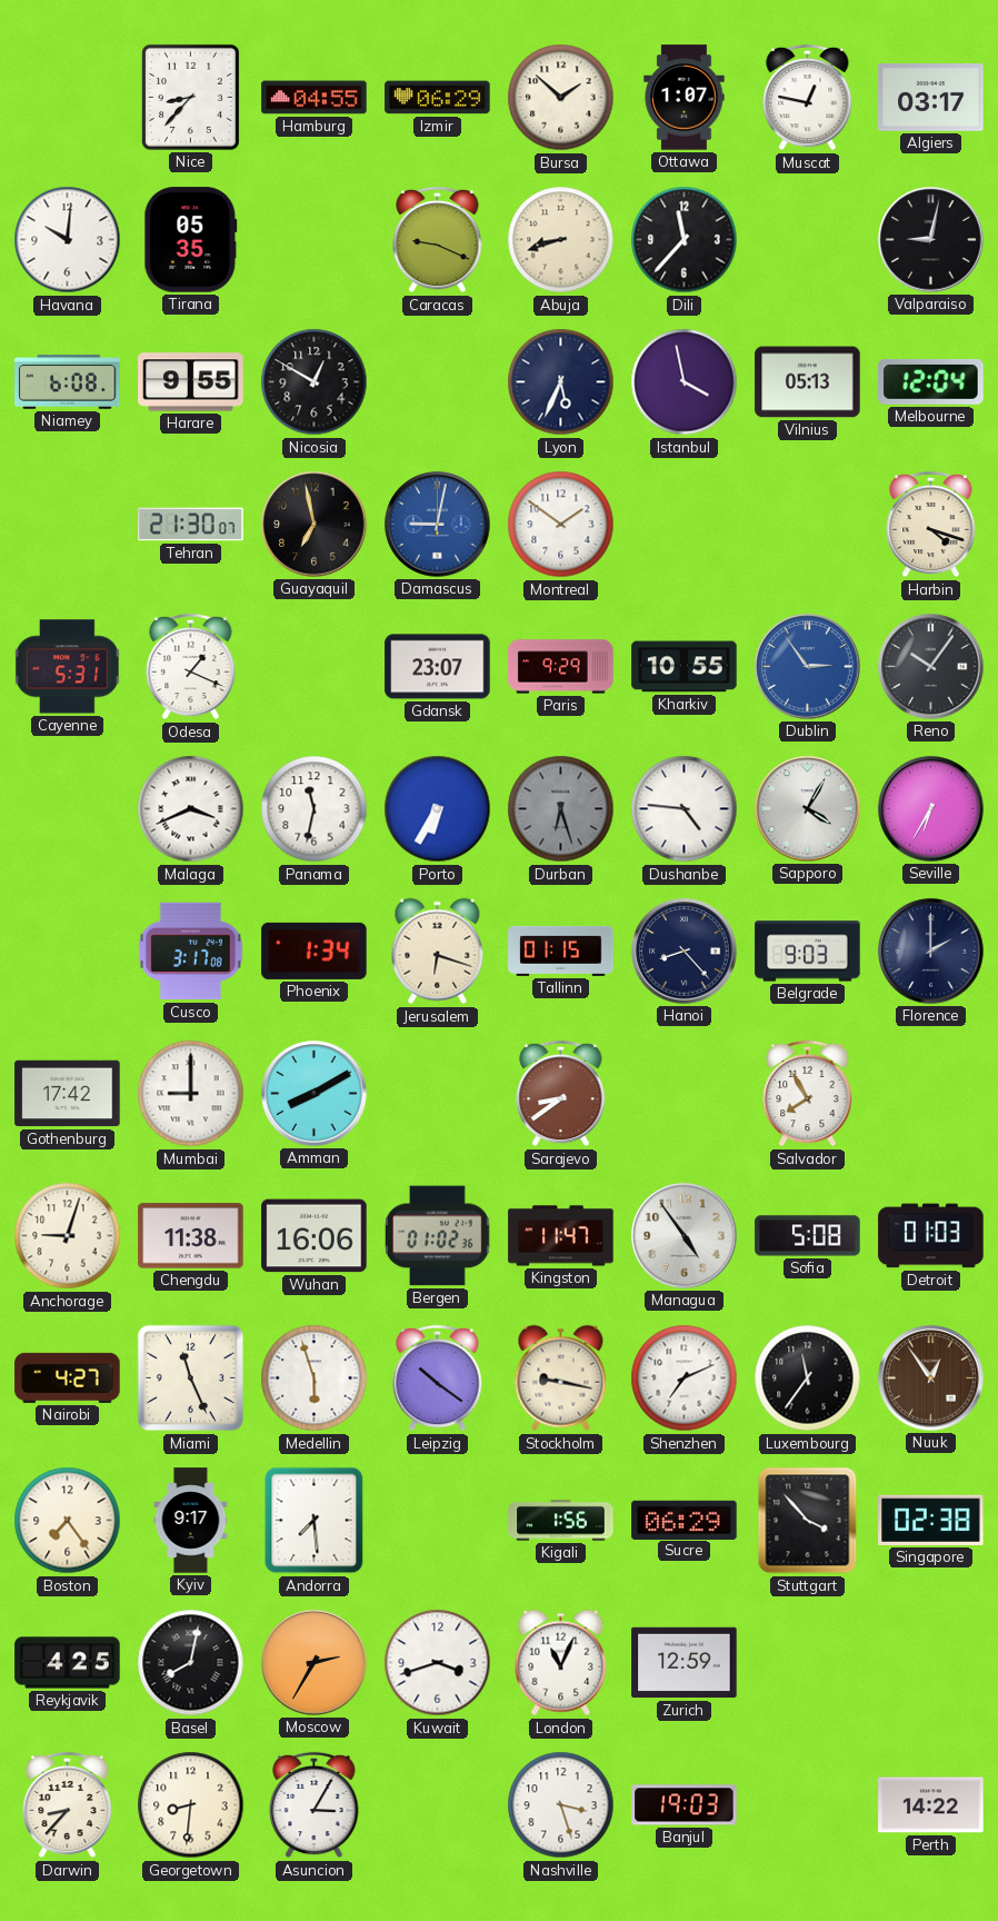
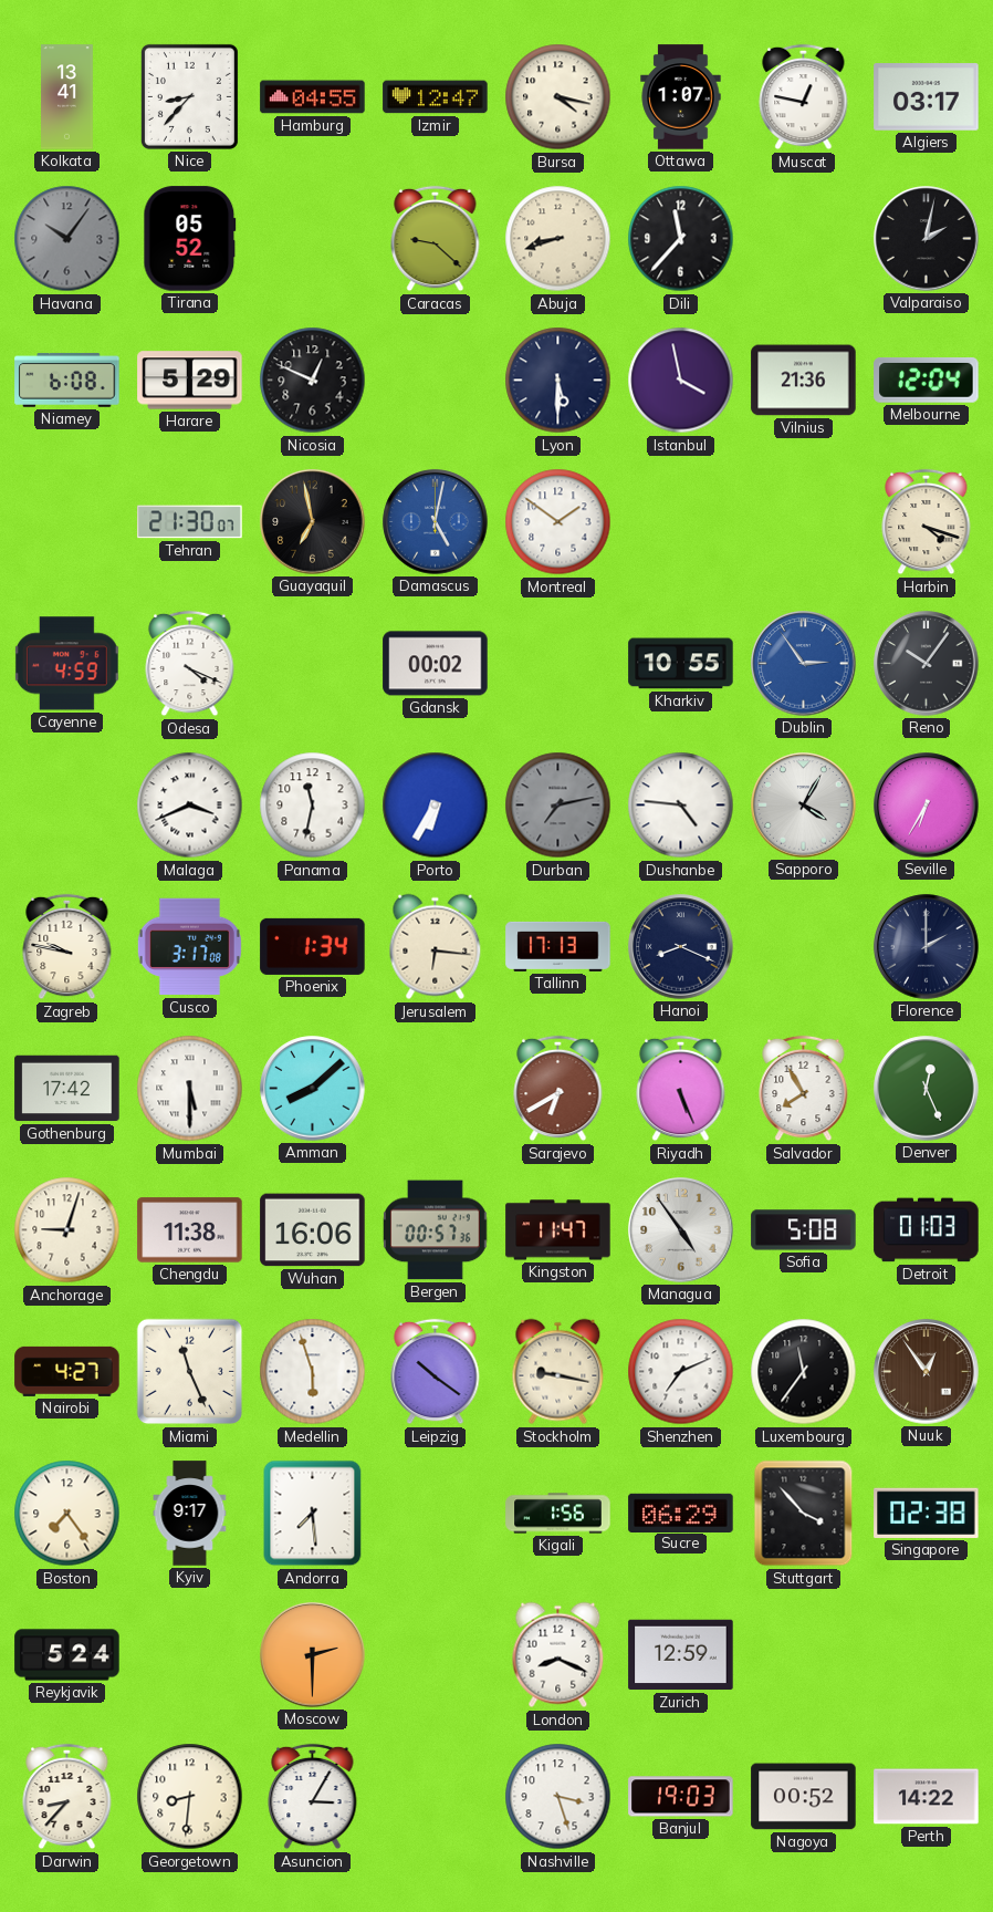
Kolkata: none -> 13:41 (67, 97)
Izmir: 06:29 -> 12:47 (436, 97)
Bursa: 1:52 -> 4:17 (558, 97)
Havana: 10:01 -> 10:06 (67, 239)
Havana dial: white -> grey (67, 239)
Tirana: 05:35 -> 05:52 (190, 239)
Caracas: 9:19 -> 9:22 (436, 239)
Valparaiso: 9:02 -> 2:02 (927, 239)
Harare: 9:55 -> 5:29 (190, 381)
Nicosia: 12:50 -> 12:49 (313, 381)
Lyon: 5:34 -> 5:30 (558, 381)
Vilnius: 05:13 -> 21:36 (804, 381)
Damascus: 9:02 -> 5:02 (436, 522)
Cayenne: 5:31 -> 4:59 (66, 664)
Odesa: 1:19 -> 4:19 (190, 664)
Gdansk: 23:07 -> 00:02 (436, 664)
Paris: 9:29 -> none (561, 667)
Durban: 6:27 -> 7:13 (558, 806)
Zagreb: none -> 9:47 (67, 947)
Jerusalem: 6:18 -> 6:16 (436, 947)
Tallinn: 01:15 -> 17:13 (558, 946)
Hanoi: 8:23 -> 8:19 (681, 947)
Belgrade: 9:03 -> none (808, 952)
Mumbai: 9:00 -> 5:30 (190, 1089)
Amman: 8:10 -> 8:08 (313, 1089)
Sarajevo: 8:39 -> 6:40 (558, 1089)
Riyadh: none -> 5:26 (681, 1089)
Denver: none -> 12:26 (927, 1089)
Bergen: 01:02 -> 00:57 (436, 1230)
Reykjavik: 4:25 -> 5:24 (67, 1655)
Basel: 8:02 -> none (191, 1663)
Moscow: 2:35 -> 2:30 (313, 1655)
Kuwait: 3:42 -> none (438, 1663)
London: 11:04 -> 8:19 (558, 1655)
Nagoya: none -> 00:52 (804, 1797)
